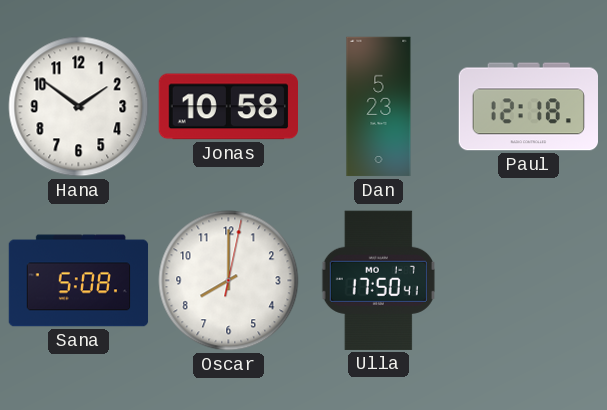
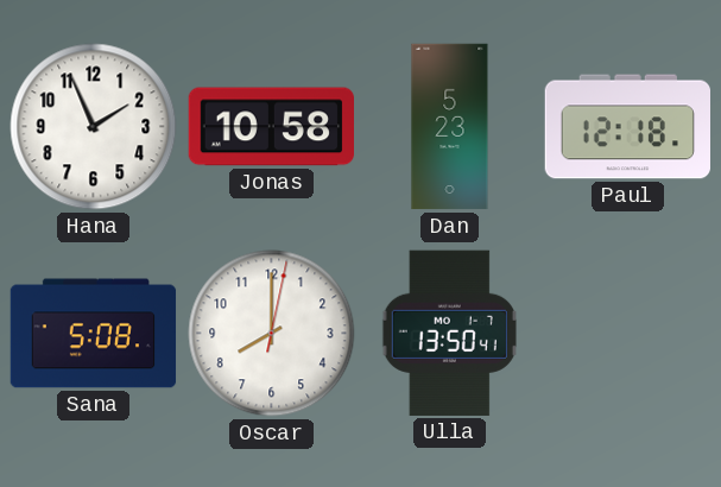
Hana: 1:51 -> 1:56 (94, 127)
Ulla: 17:50 -> 13:50 (449, 333)
